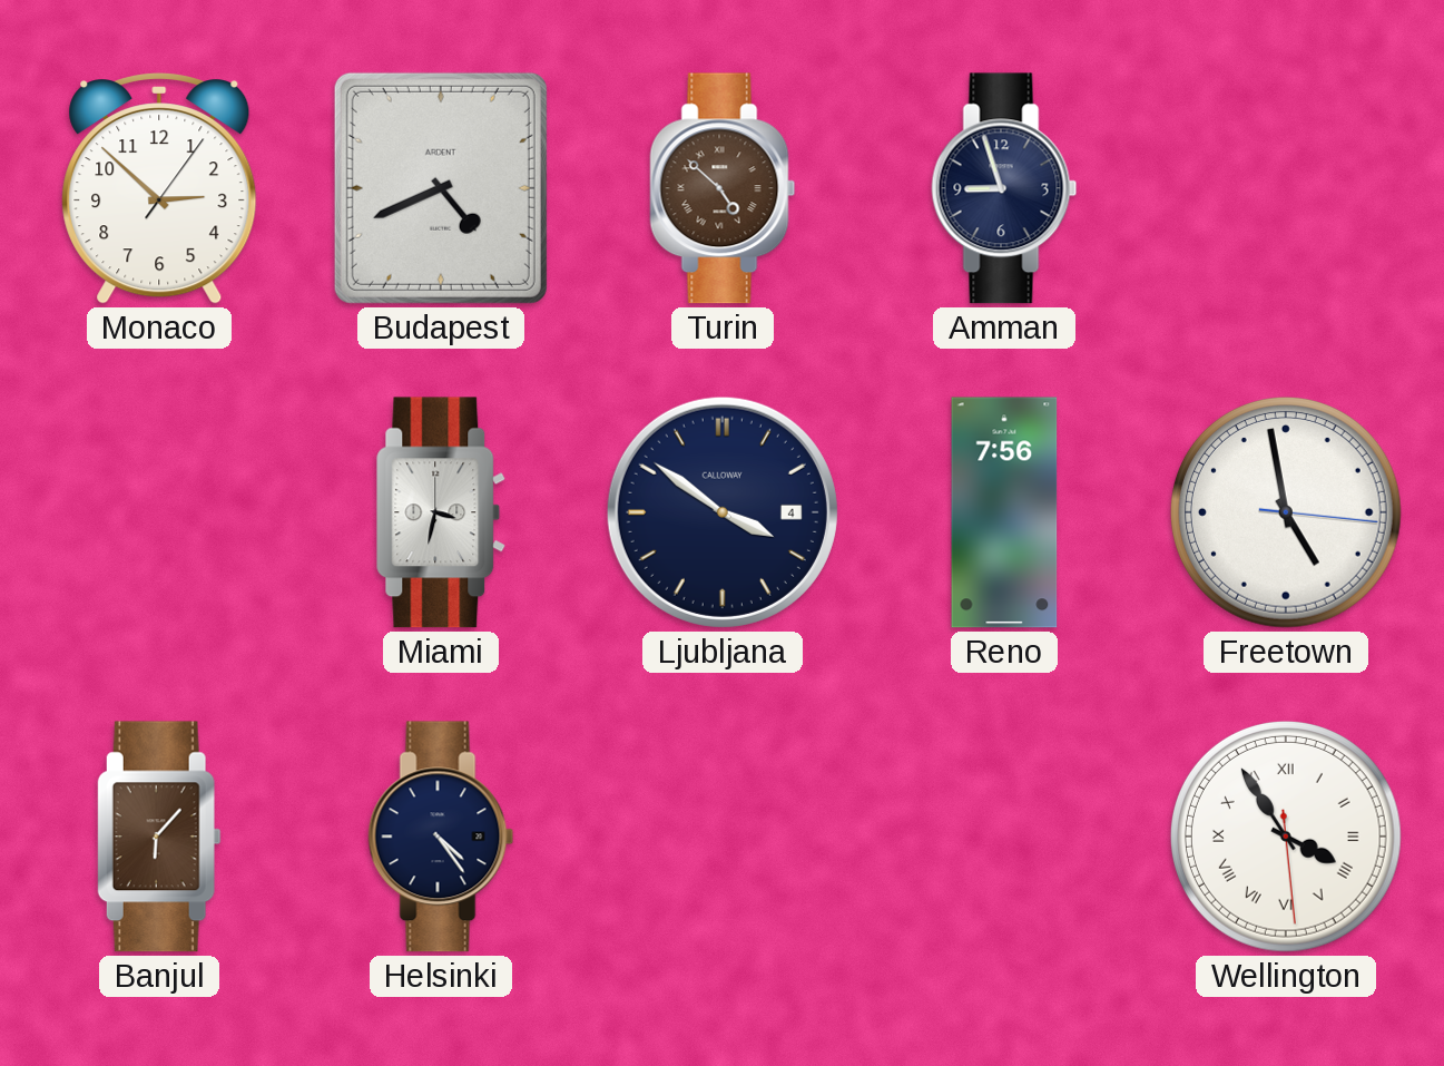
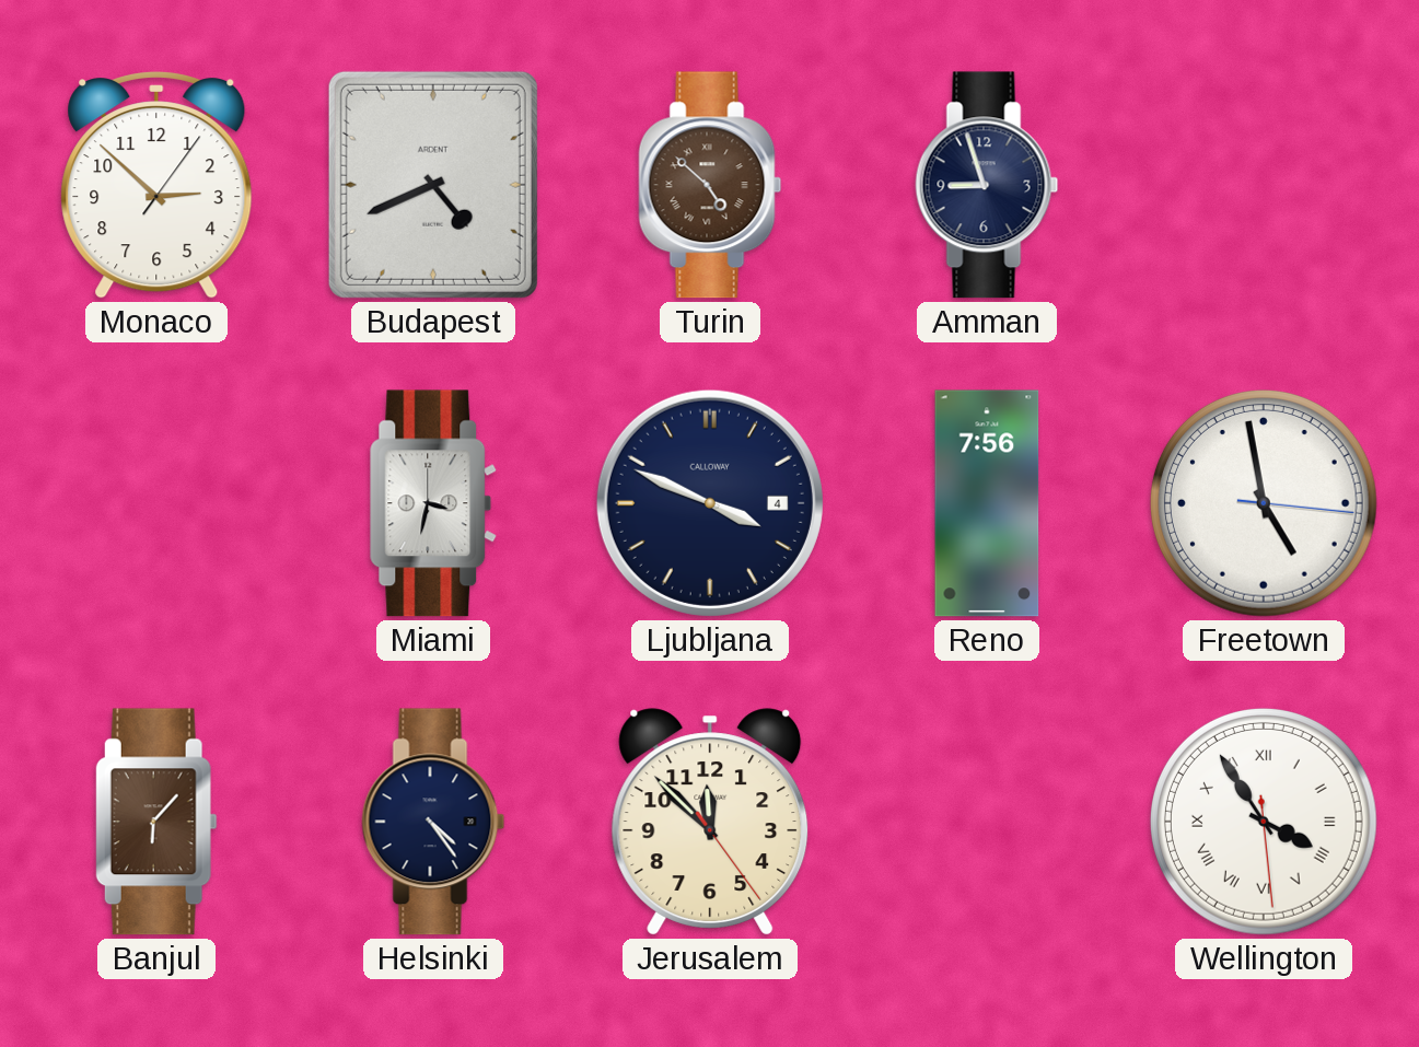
Ljubljana: 3:51 -> 3:49 (710, 503)
Jerusalem: none -> 11:52 (710, 822)
